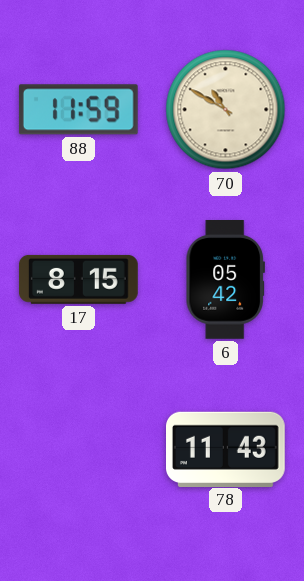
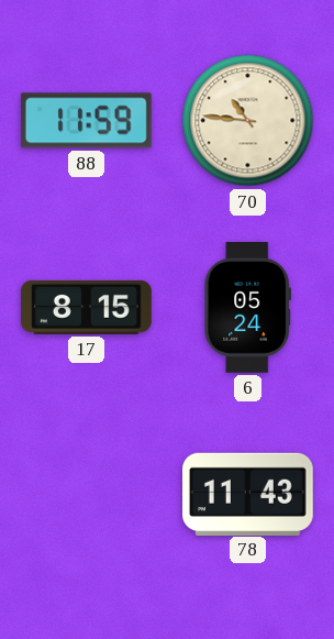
70: 10:50 -> 10:46 (248, 121)
6: 05:42 -> 05:24 (247, 308)
